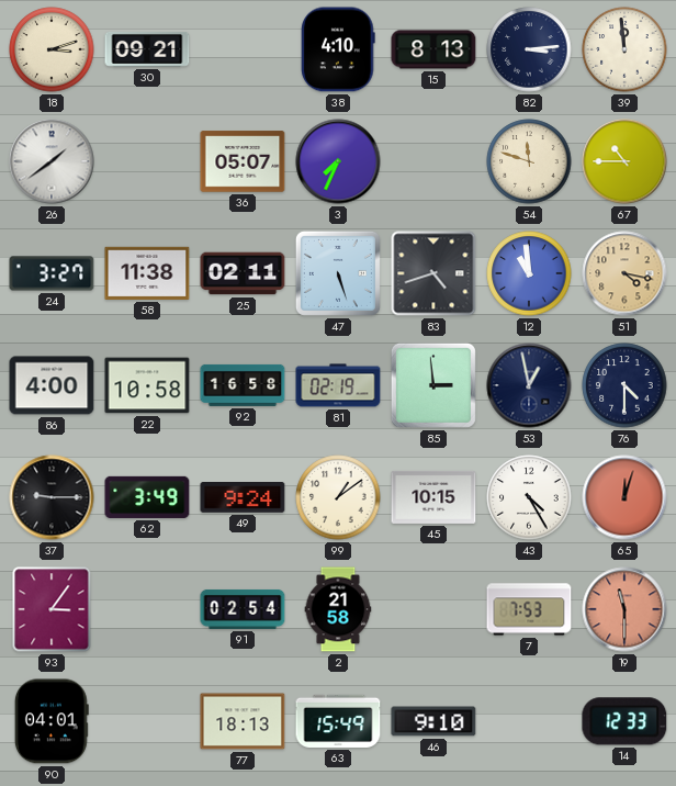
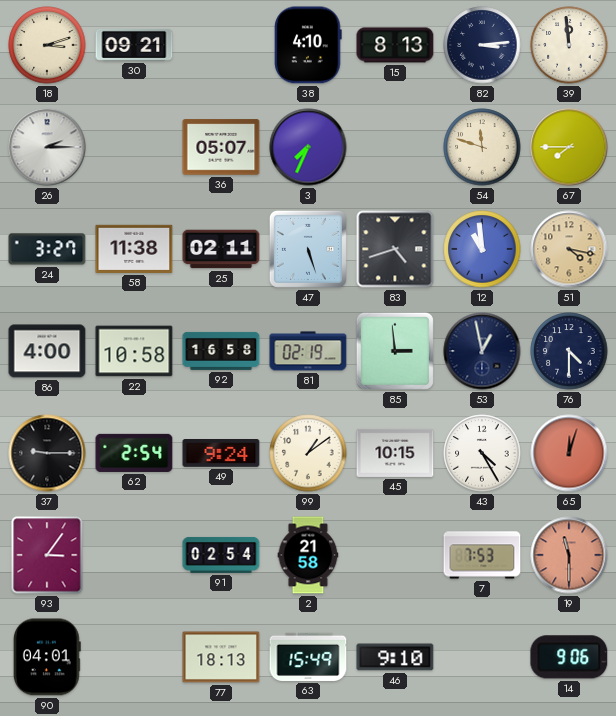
26: 1:39 -> 2:15 (47, 147)
67: 10:45 -> 7:45 (569, 147)
62: 3:49 -> 2:54 (134, 453)
14: 12:33 -> 9:06 (569, 657)
